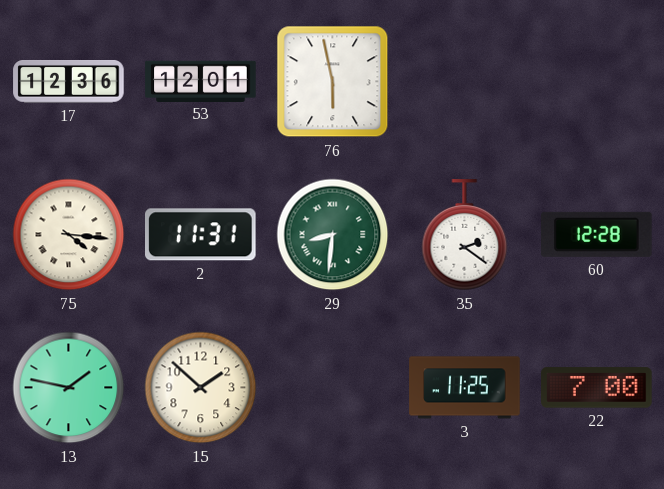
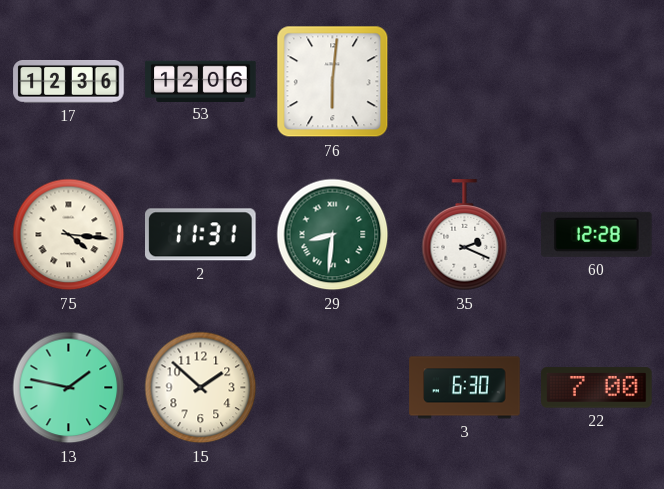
53: 12:01 -> 12:06 (201, 81)
76: 5:58 -> 6:01 (333, 82)
35: 2:21 -> 2:19 (465, 235)
3: 11:25 -> 6:30 (465, 388)
